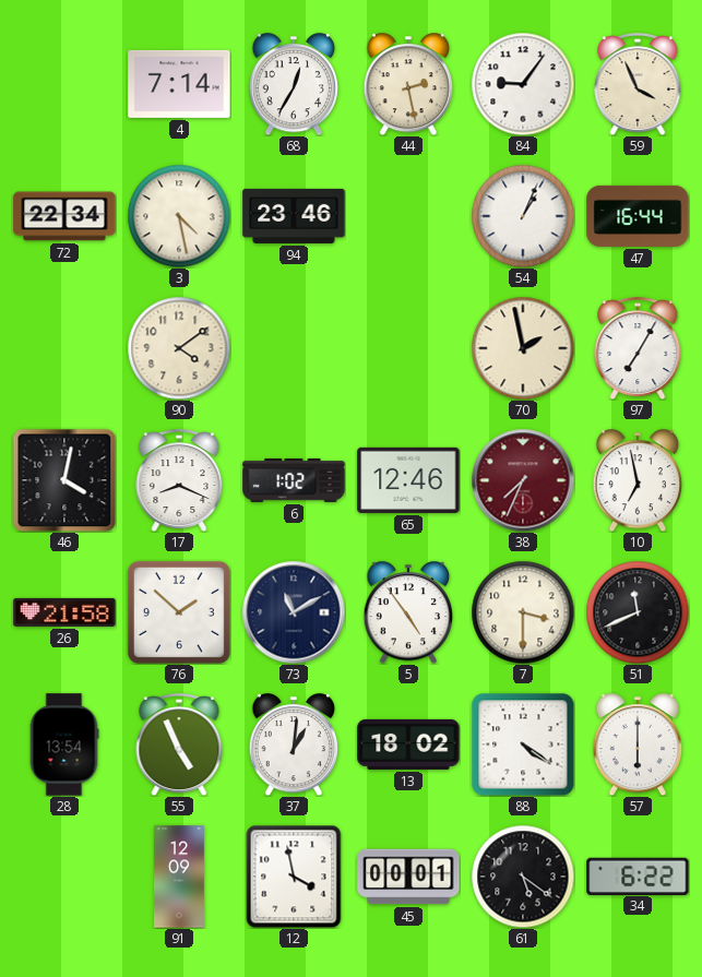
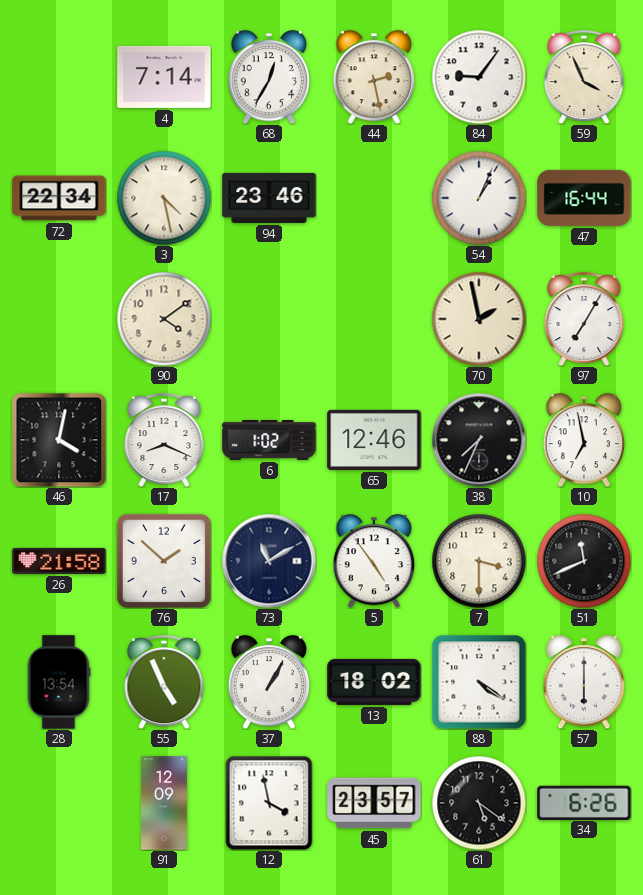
38 dial: burgundy -> black (479, 440)
37: 1:01 -> 1:05 (268, 682)
45: 00:01 -> 23:57 (374, 803)
34: 6:22 -> 6:26 (584, 802)
